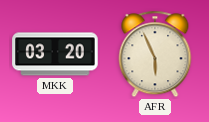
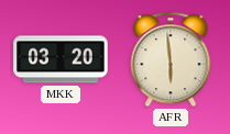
AFR: 5:56 -> 5:59 (171, 59)
